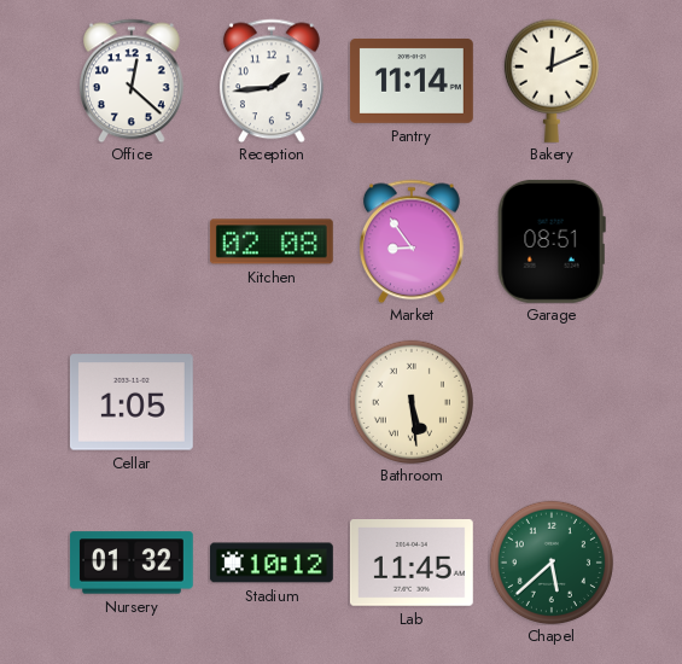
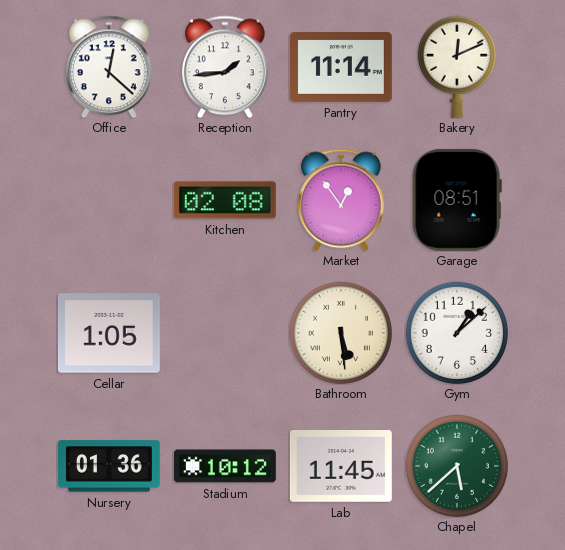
Market: 8:54 -> 12:54 (341, 200)
Gym: none -> 1:08 (457, 333)
Nursery: 01:32 -> 01:36 (109, 466)
